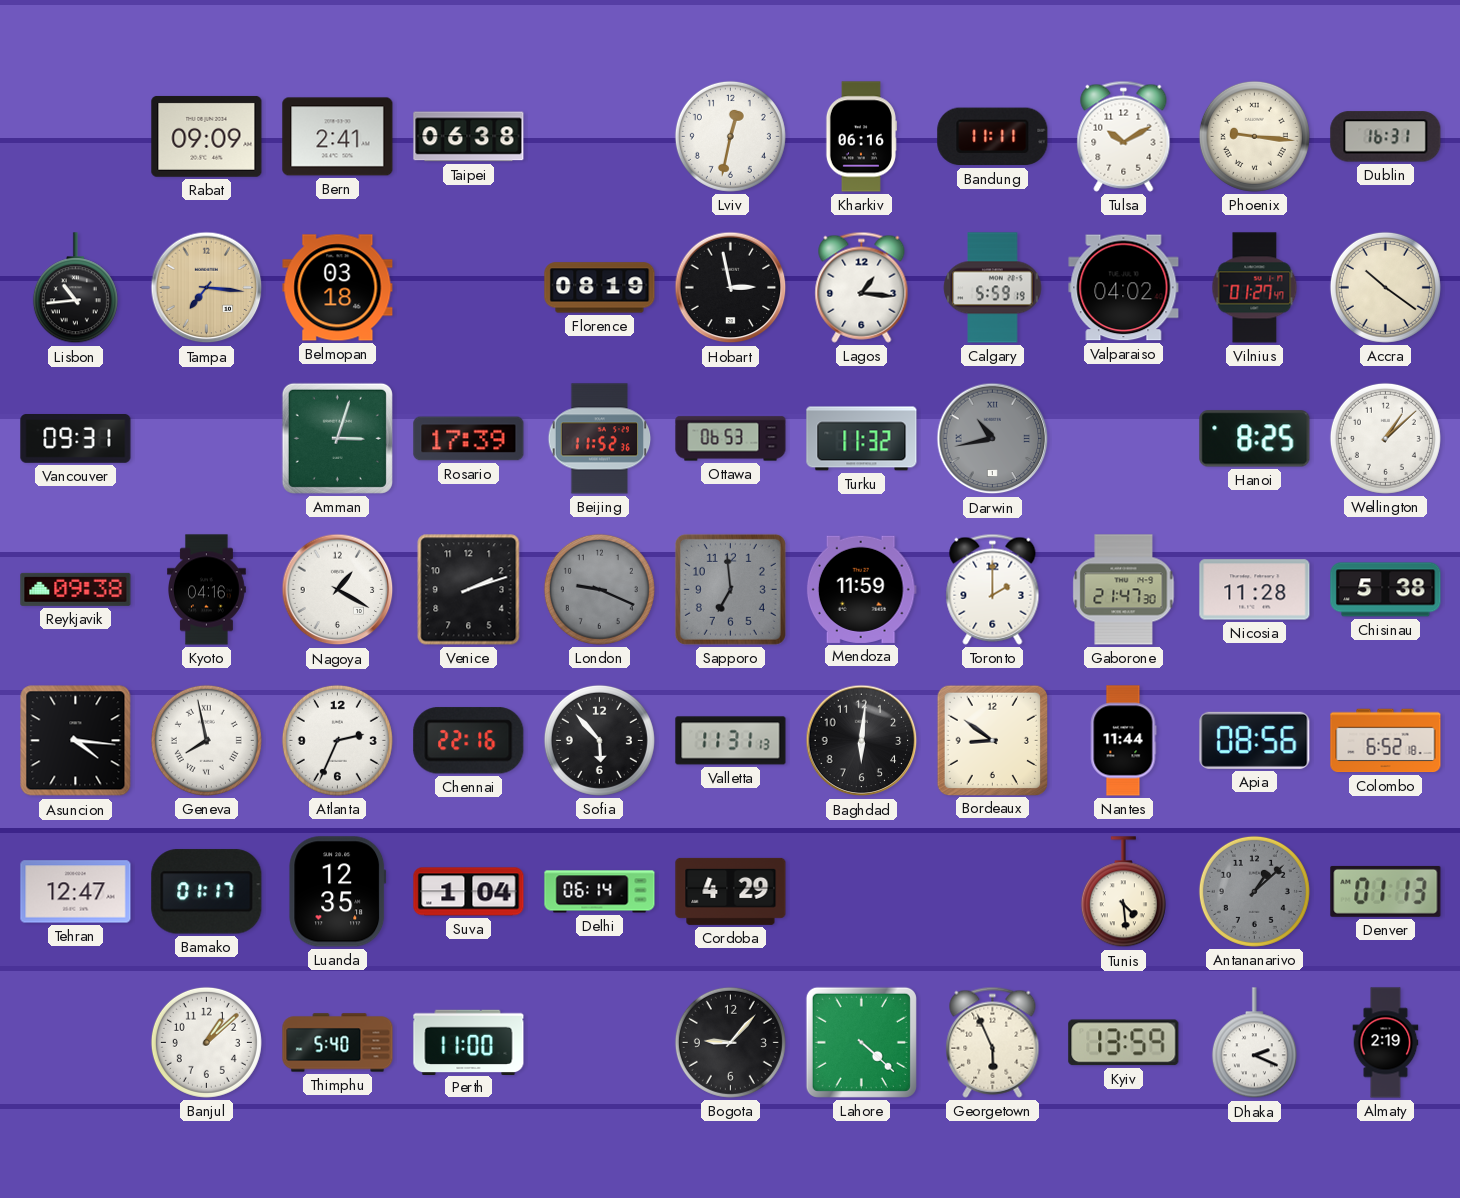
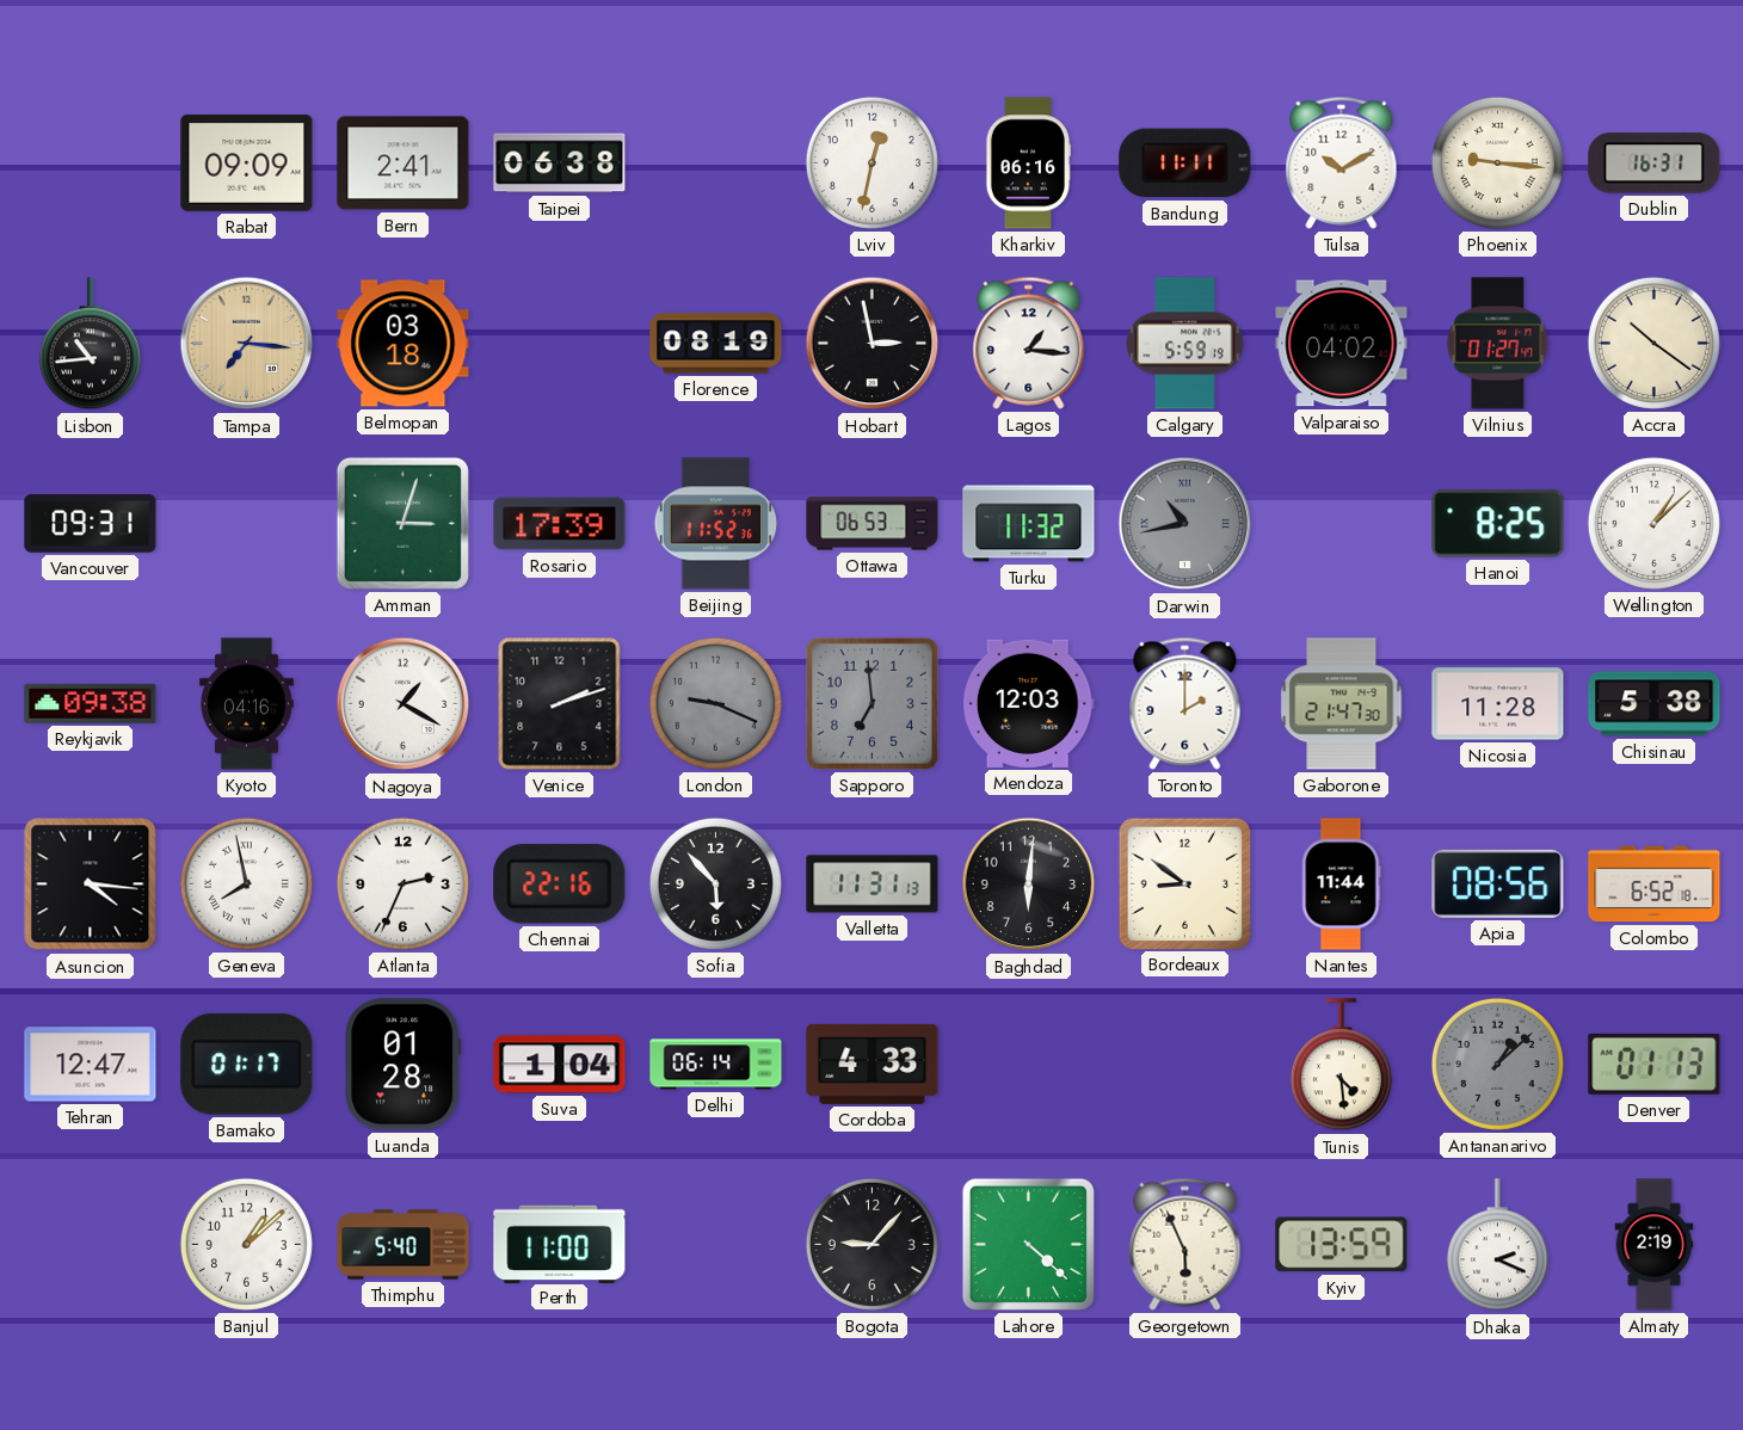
Mendoza: 11:59 -> 12:03 (1028, 703)
Luanda: 12:35 -> 01:28 (404, 1065)
Cordoba: 4:29 -> 4:33 (873, 1064)
